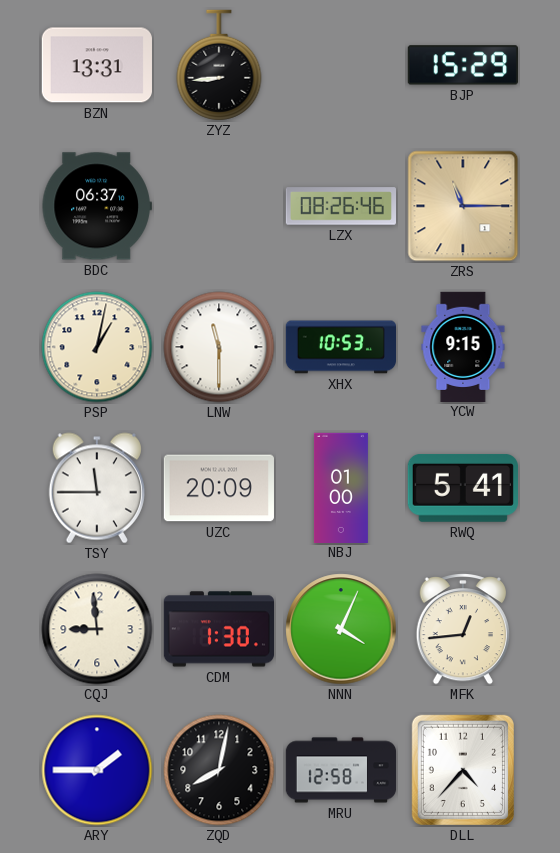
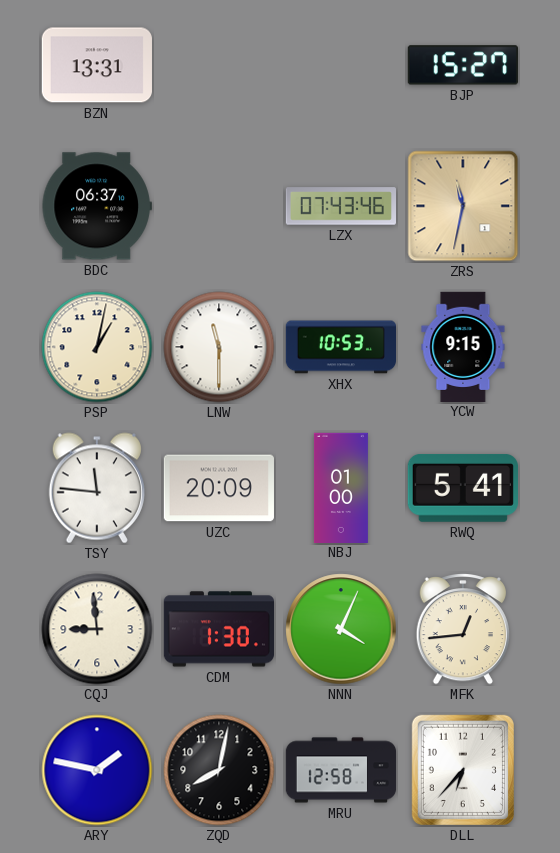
ZYZ: 8:44 -> none (219, 65)
BJP: 15:29 -> 15:27 (463, 65)
LZX: 08:26 -> 07:43 (340, 206)
ZRS: 11:15 -> 11:32 (463, 206)
TSY: 11:45 -> 11:46 (97, 488)
ARY: 1:45 -> 1:47 (97, 770)
DLL: 4:37 -> 6:37 (463, 770)
